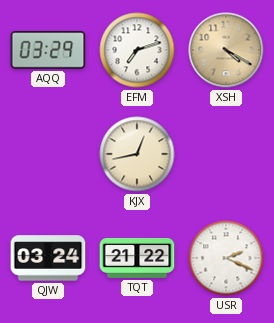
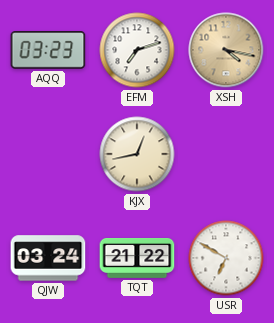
AQQ: 03:29 -> 03:23 (48, 50)
XSH: 4:20 -> 4:17 (226, 50)
USR: 2:19 -> 6:50 (226, 258)
